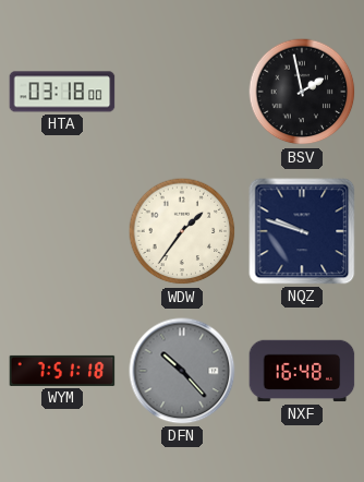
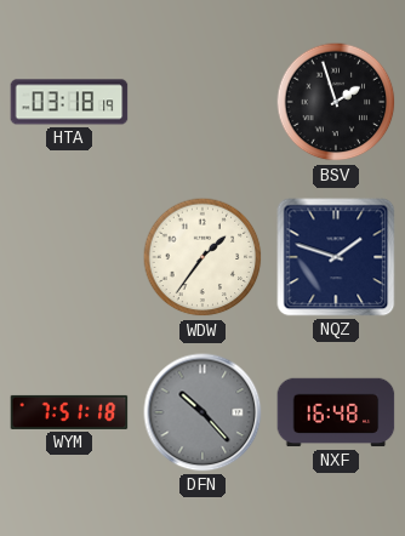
HTA: 03:18:00 -> 03:18:19 (69, 102)
BSV: 1:58 -> 1:57 (336, 102)
NQZ: 9:48 -> 1:48 (336, 257)
